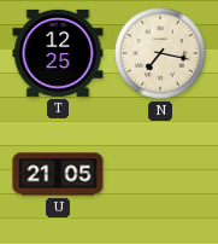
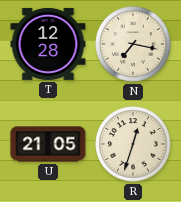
T: 12:25 -> 12:28 (48, 44)
R: none -> 12:33 (133, 144)
